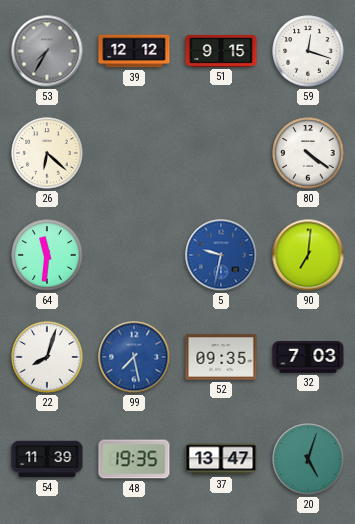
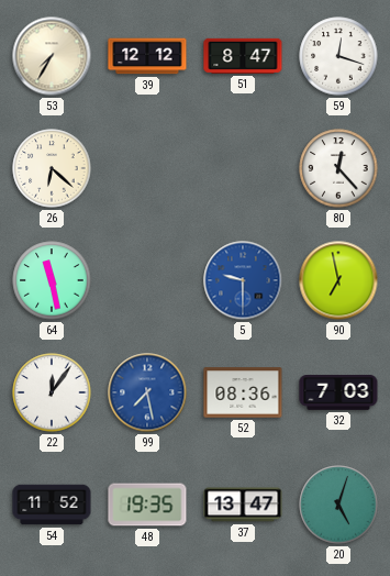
53 dial: grey -> cream (52, 56)
51: 9:15 -> 8:47 (243, 56)
80: 4:21 -> 12:23 (338, 168)
64: 11:31 -> 11:28 (52, 280)
5: 9:32 -> 9:30 (243, 280)
90: 7:01 -> 6:58 (338, 280)
22: 8:03 -> 12:06 (52, 392)
52: 09:35 -> 08:36 (243, 392)
54: 11:39 -> 11:52 (52, 505)
